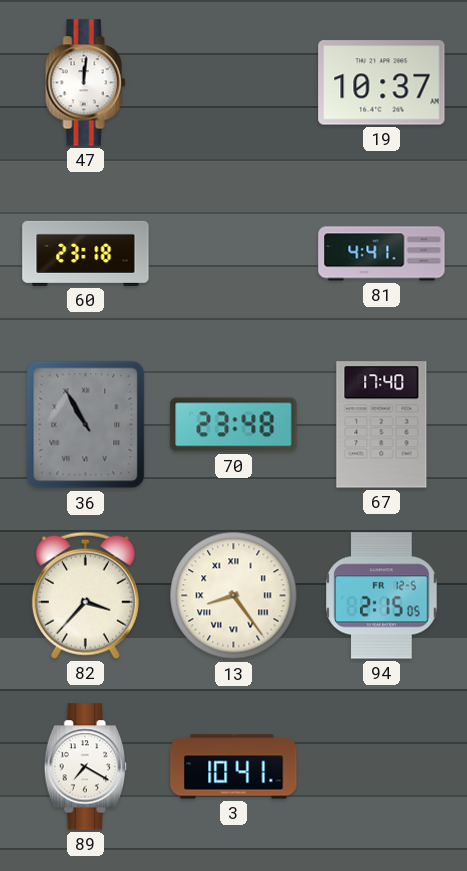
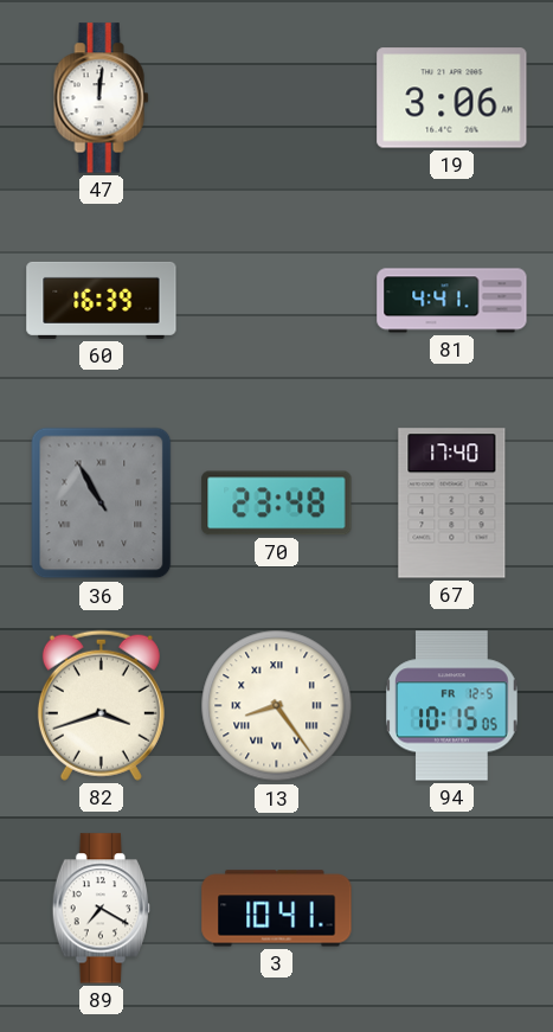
19: 10:37 -> 3:06 (452, 98)
60: 23:18 -> 16:39 (102, 300)
82: 3:37 -> 3:42 (101, 705)
94: 2:15 -> 10:15 (452, 706)
